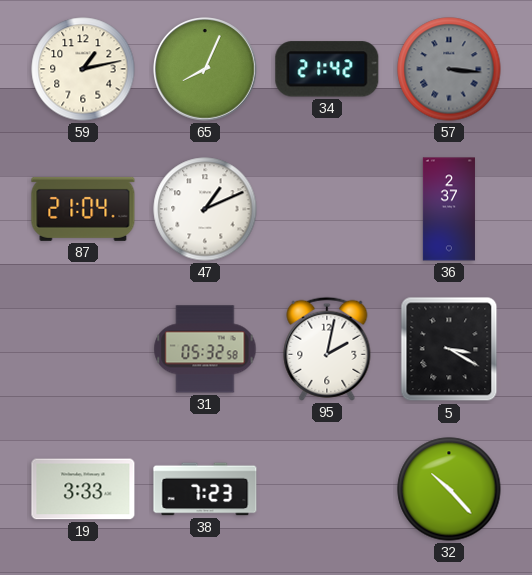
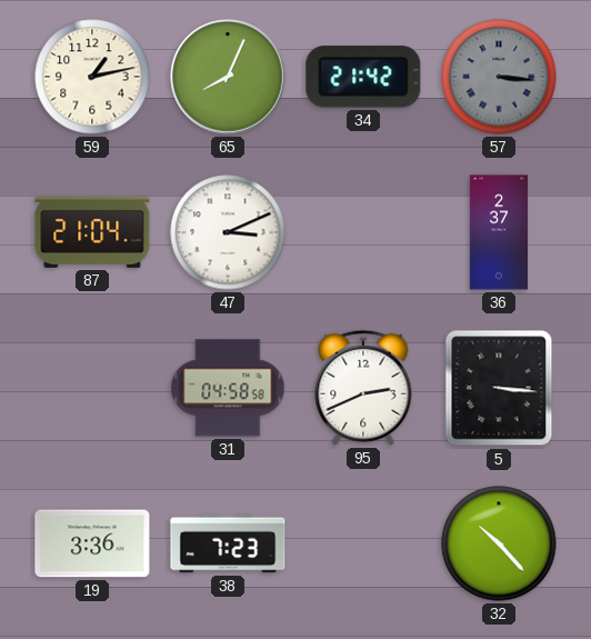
47: 1:11 -> 3:11 (228, 232)
31: 05:32 -> 04:58 (228, 388)
95: 2:02 -> 2:41 (363, 388)
5: 3:20 -> 3:16 (499, 388)
19: 3:33 -> 3:36 (92, 543)
